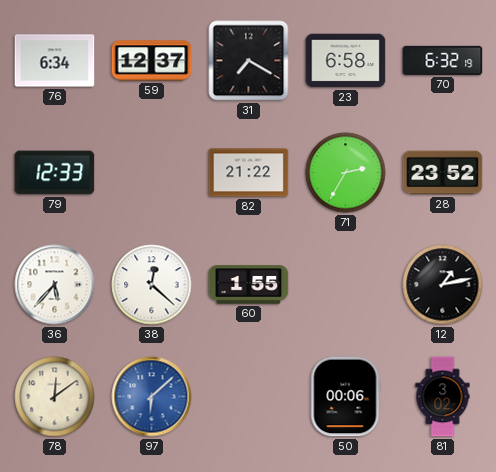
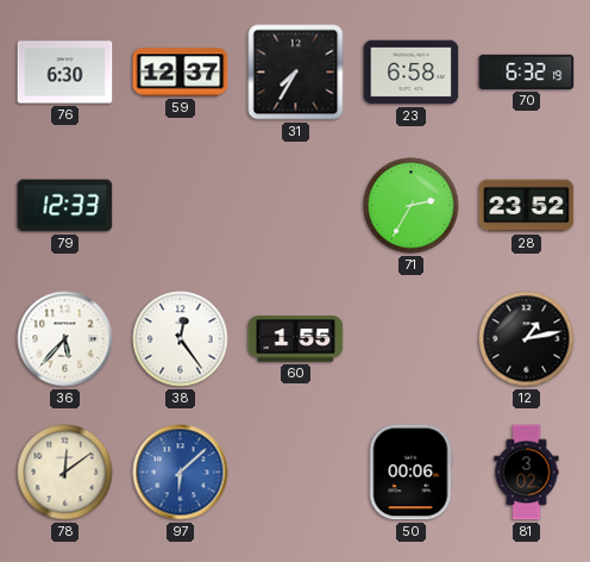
76: 6:34 -> 6:30 (65, 73)
31: 7:20 -> 7:35 (296, 73)
82: 21:22 -> none (249, 173)
38: 12:22 -> 12:24 (181, 339)
